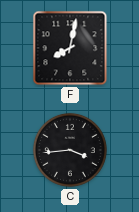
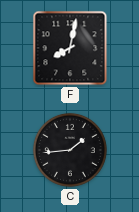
C: 3:44 -> 1:44 (70, 150)
